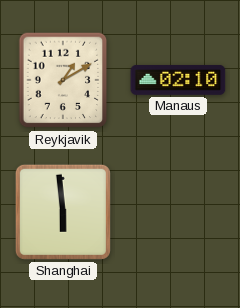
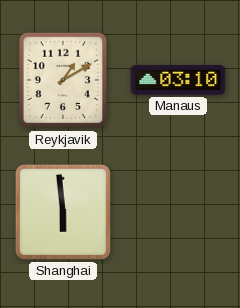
Manaus: 02:10 -> 03:10 (178, 80)
